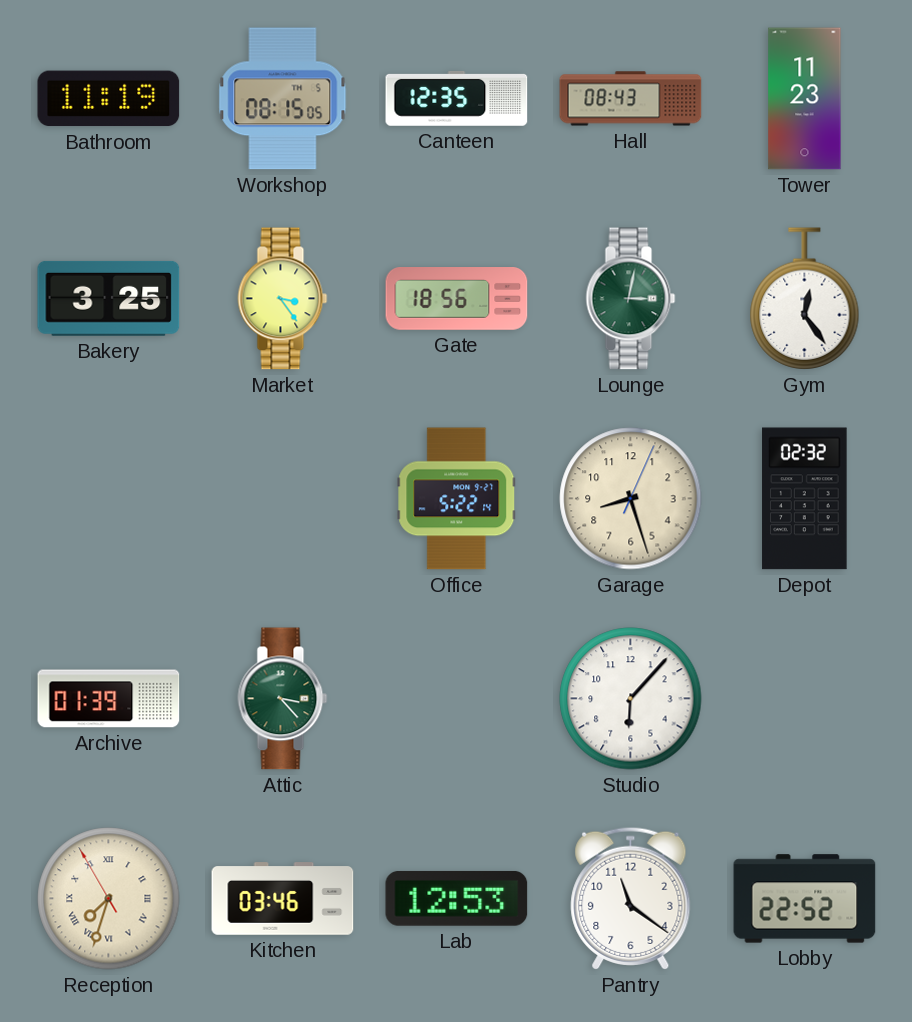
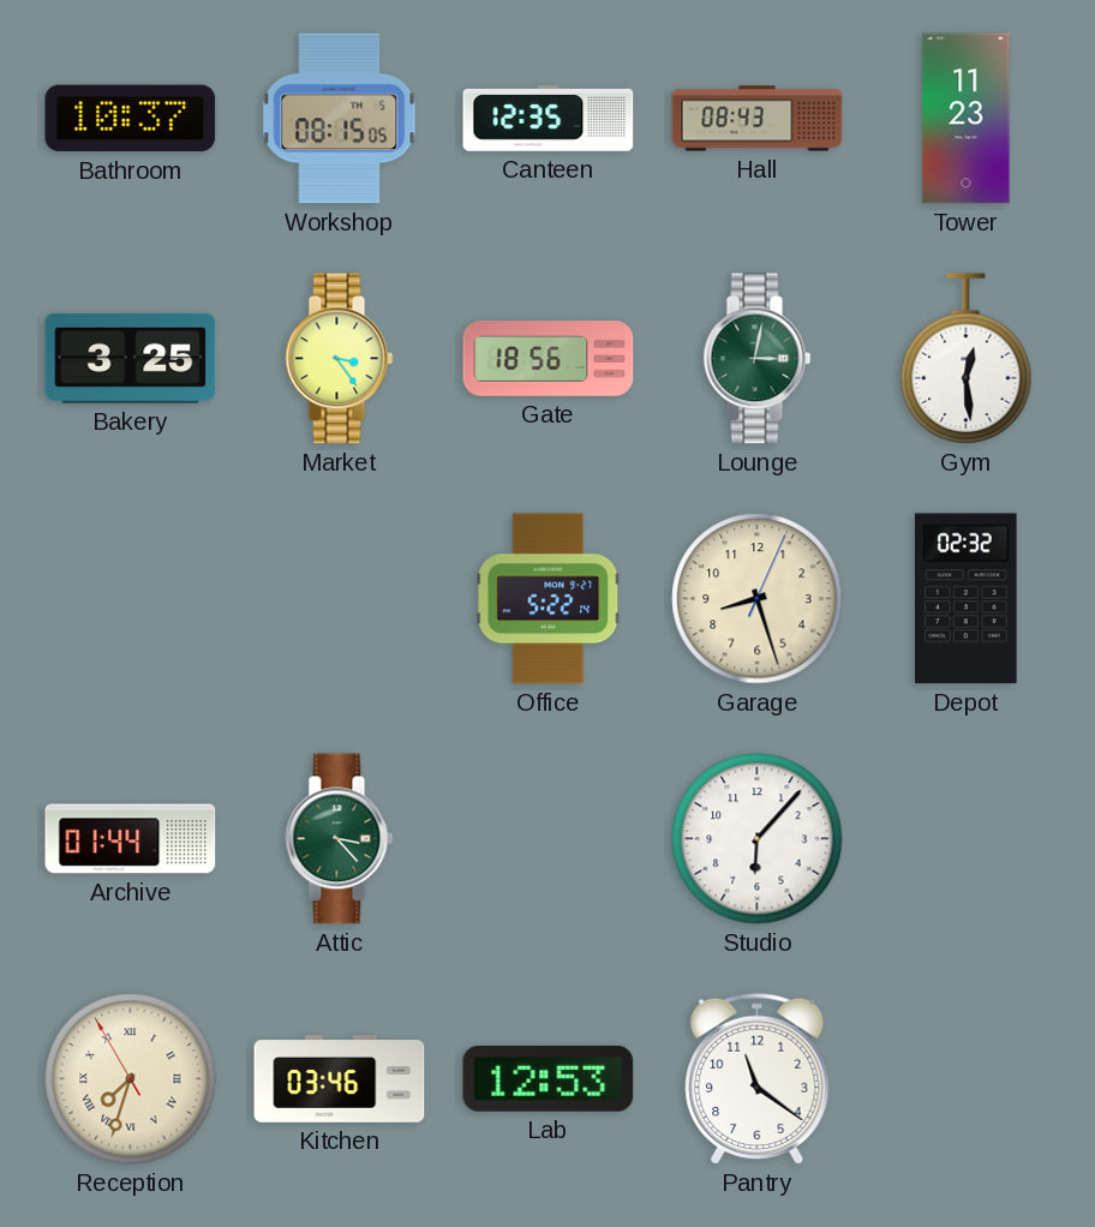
Bathroom: 11:19 -> 10:37 (131, 119)
Gym: 12:24 -> 12:29 (967, 359)
Archive: 01:39 -> 01:44 (131, 839)
Lobby: 22:52 -> none (805, 899)
